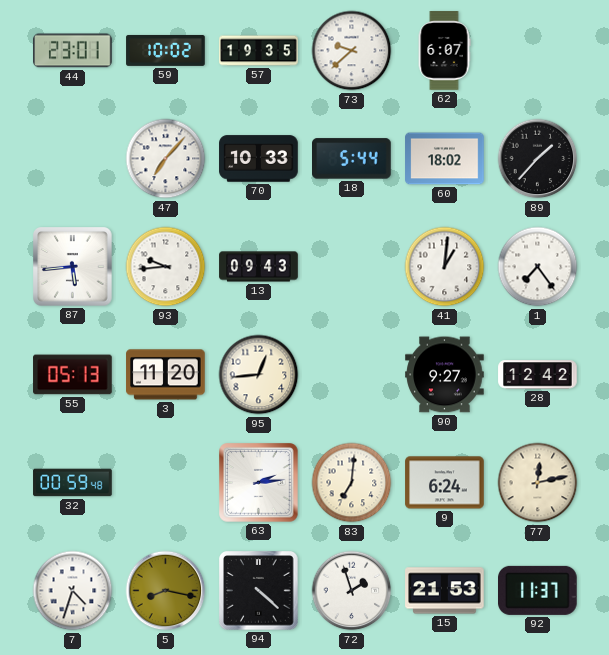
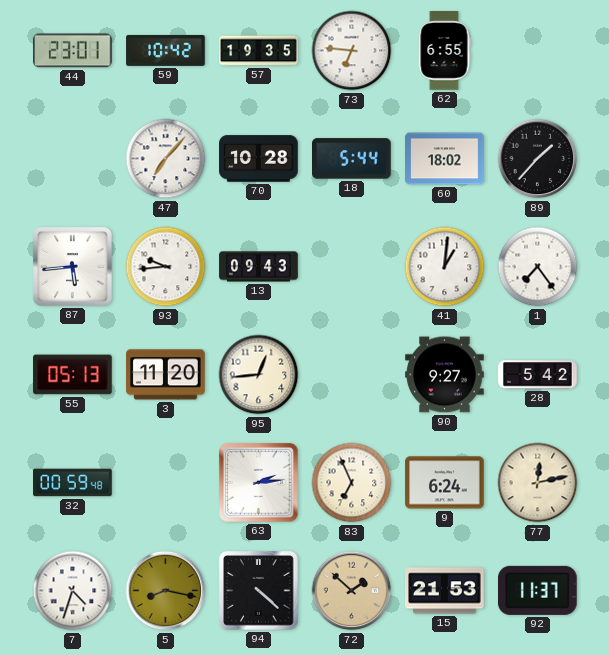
59: 10:02 -> 10:42 (166, 50)
73: 9:38 -> 6:46 (352, 51)
62: 6:07 -> 6:55 (444, 51)
70: 10:33 -> 10:28 (259, 159)
28: 12:42 -> 5:42 (538, 375)
83: 7:01 -> 6:56 (352, 483)
72: 1:57 -> 1:52 (352, 591)
72 dial: white -> champagne (352, 591)
